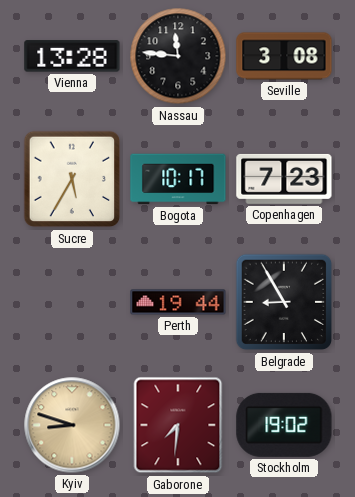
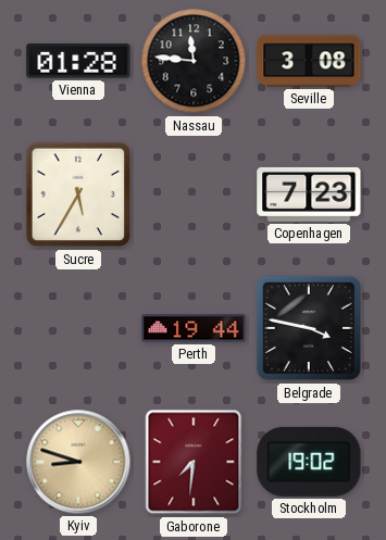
Vienna: 13:28 -> 01:28 (78, 61)
Bogota: 10:17 -> none (178, 179)
Belgrade: 8:55 -> 3:47 (309, 328)
